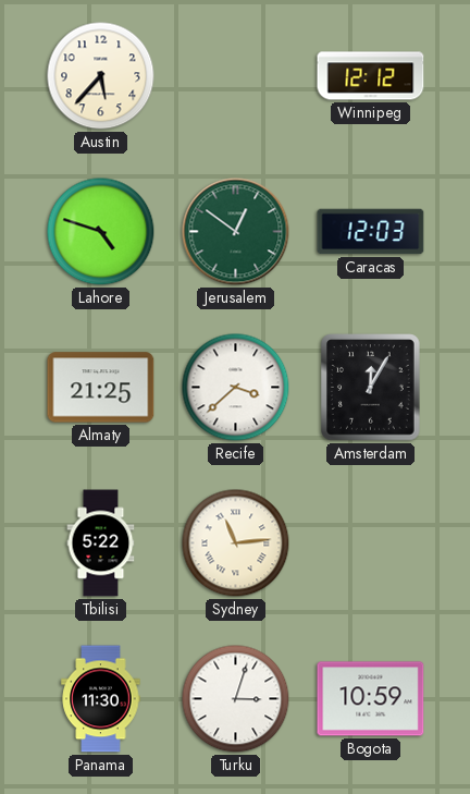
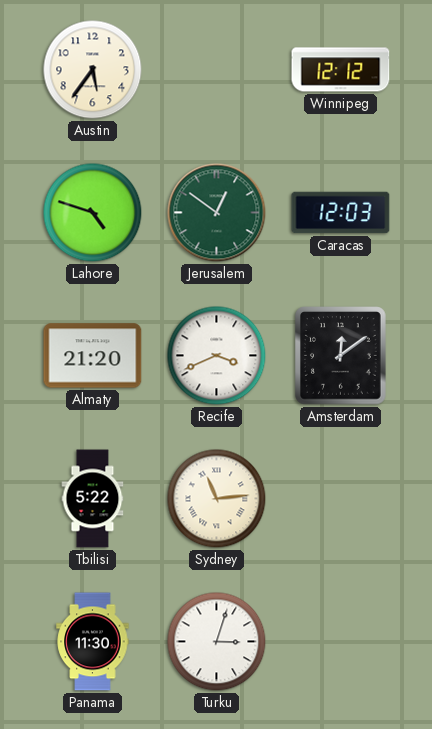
Austin: 5:37 -> 5:36 (93, 70)
Almaty: 21:25 -> 21:20 (93, 356)
Recife: 3:38 -> 3:41 (217, 356)
Amsterdam: 12:05 -> 12:09 (341, 356)
Bogota: 10:59 -> none (371, 699)
